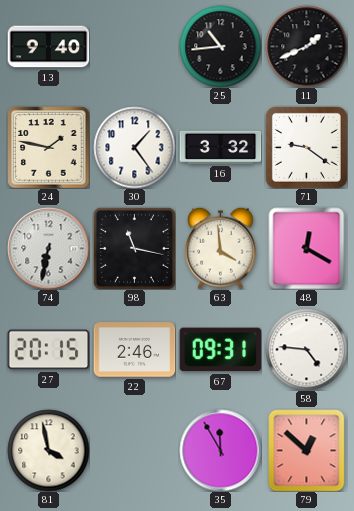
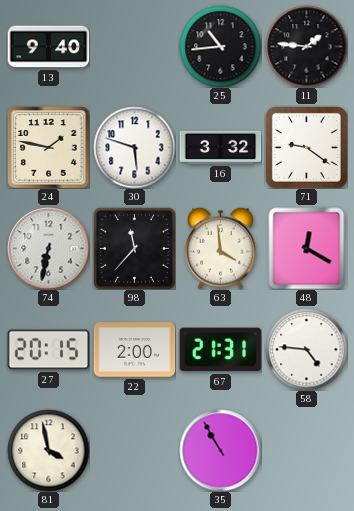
11: 1:41 -> 1:46 (306, 46)
30: 1:24 -> 5:48 (134, 147)
98: 11:17 -> 11:37 (134, 248)
22: 2:46 -> 2:00 (134, 350)
67: 09:31 -> 21:31 (220, 350)
35: 11:55 -> 10:55 (220, 450)
79: 12:52 -> none (307, 450)
